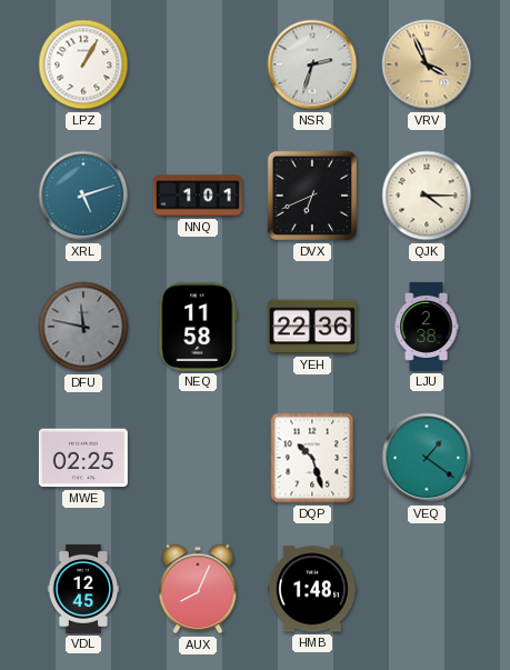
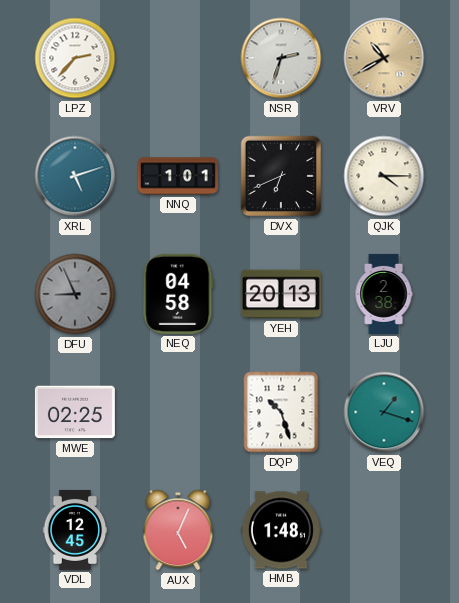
LPZ: 1:05 -> 2:37 (75, 58)
VRV: 3:56 -> 10:40 (384, 58)
DFU: 11:47 -> 8:56 (75, 294)
NEQ: 11:58 -> 04:58 (178, 294)
YEH: 22:36 -> 20:13 (281, 294)
VEQ: 1:21 -> 1:18 (384, 412)
AUX: 8:04 -> 5:04 (178, 530)
